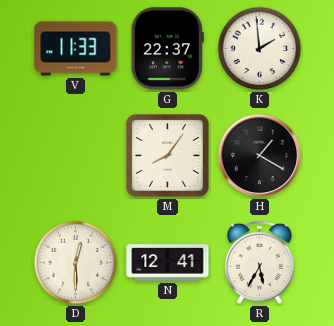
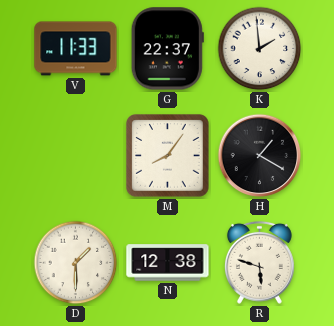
D: 12:30 -> 1:30 (76, 263)
N: 12:41 -> 12:38 (168, 263)
R: 5:35 -> 5:48 (259, 262)
